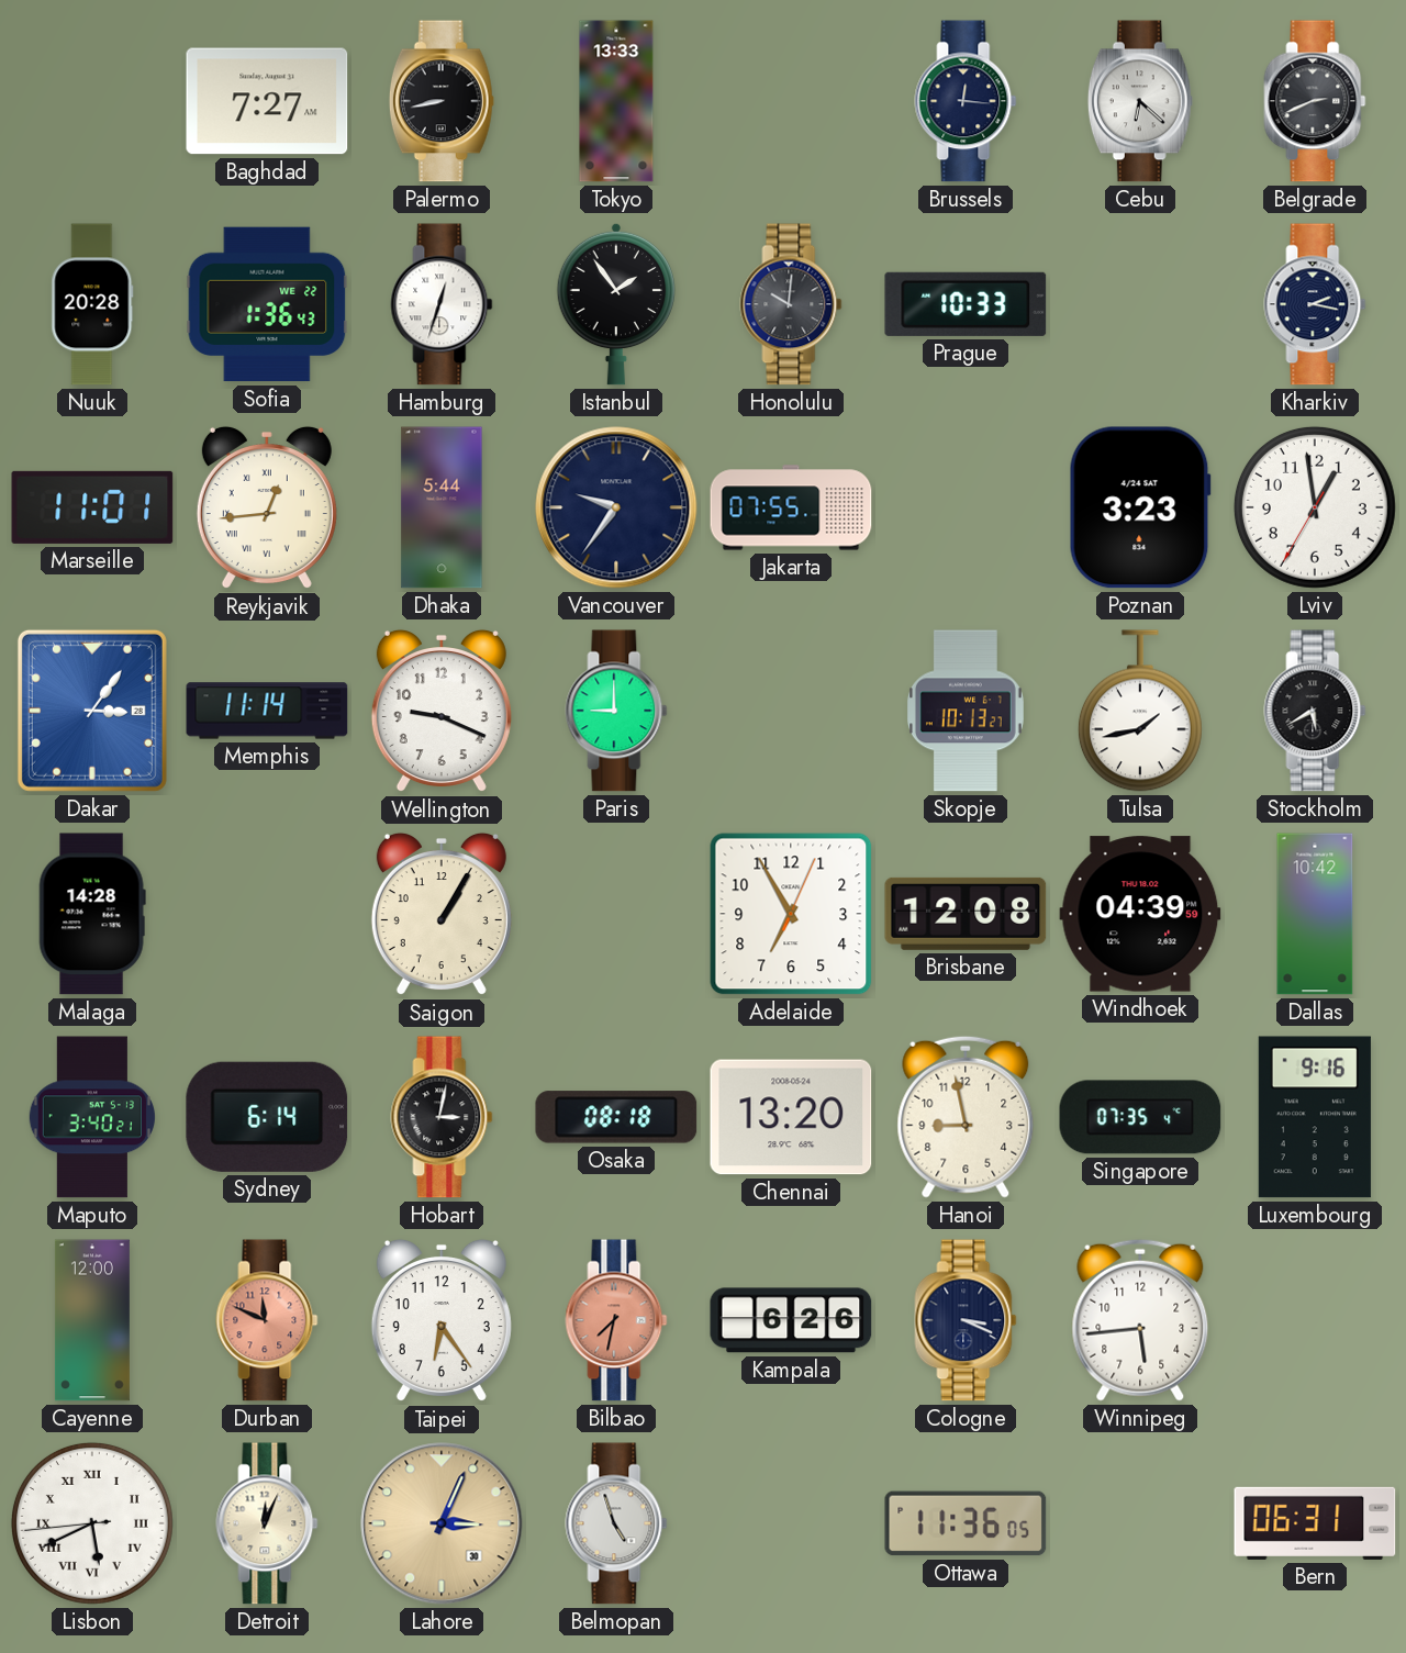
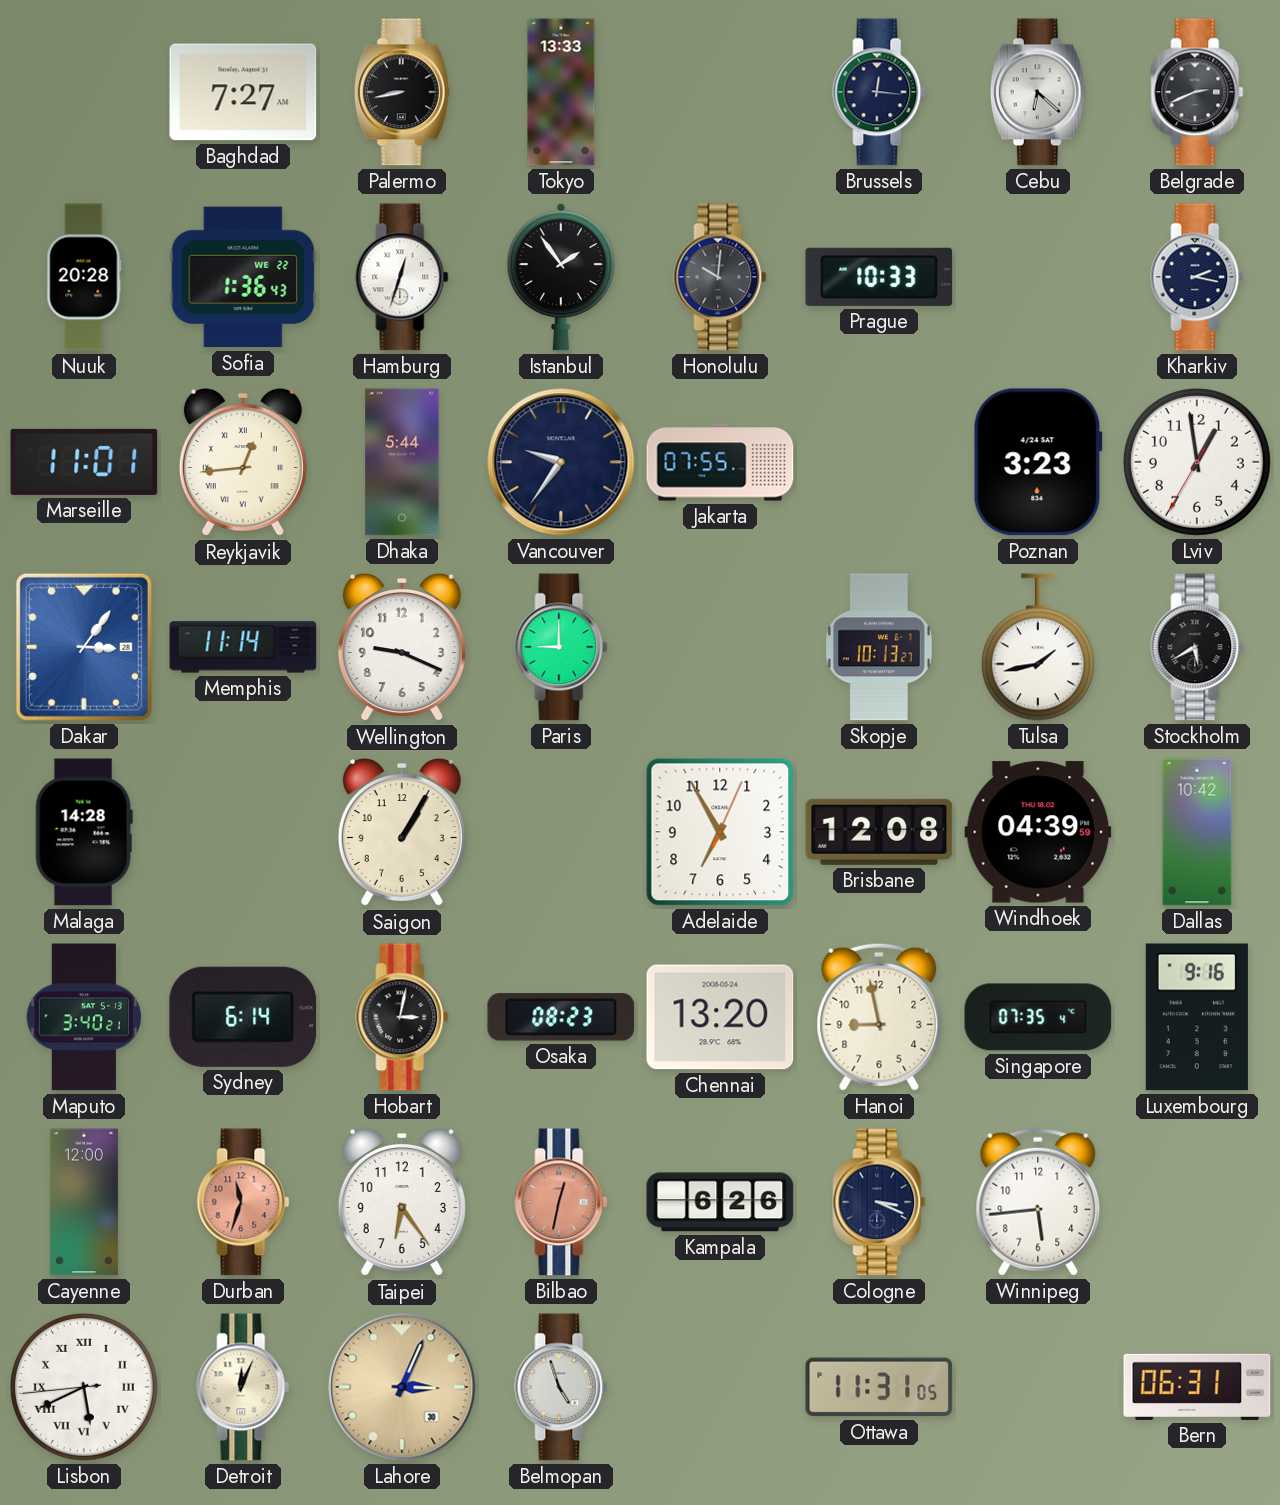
Osaka: 08:18 -> 08:23 (561, 1017)
Durban: 11:49 -> 11:33 (243, 1202)
Bilbao: 7:32 -> 12:32 (561, 1202)
Ottawa: 11:36 -> 11:31 (879, 1387)
